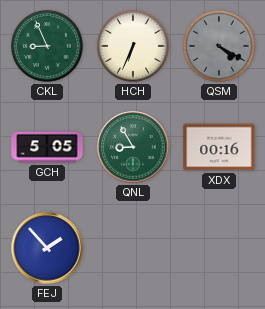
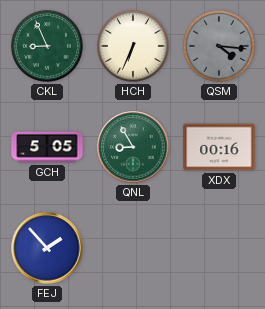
QSM: 4:20 -> 4:16 (219, 46)
